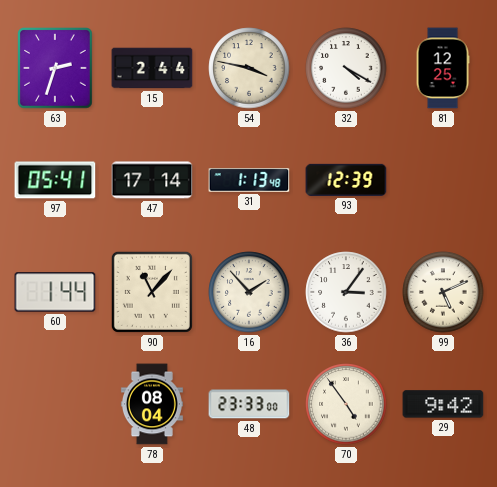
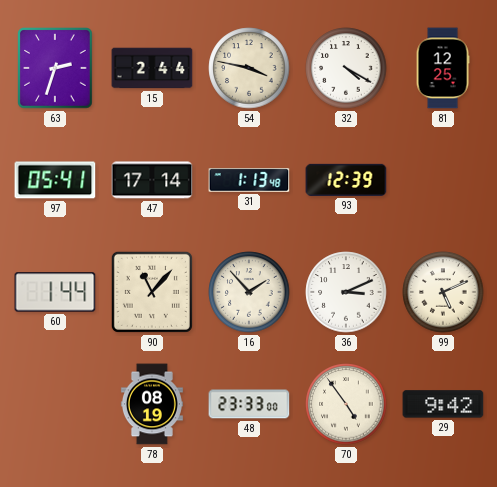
36: 3:06 -> 3:11 (346, 292)
78: 08:04 -> 08:19 (152, 404)
